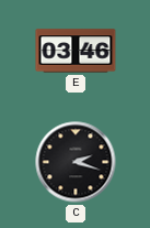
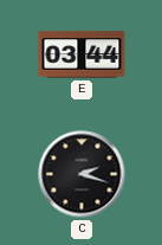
E: 03:46 -> 03:44 (82, 54)
